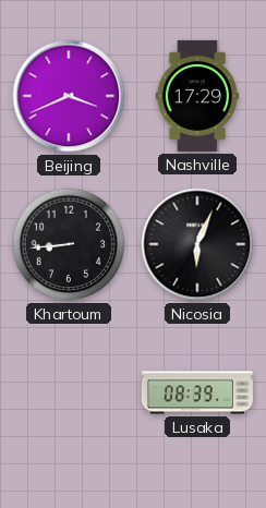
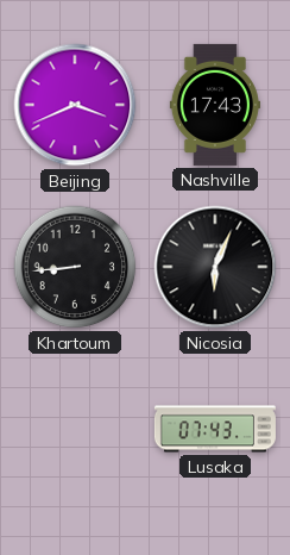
Nashville: 17:29 -> 17:43 (215, 105)
Lusaka: 08:39 -> 07:43 (215, 429)
